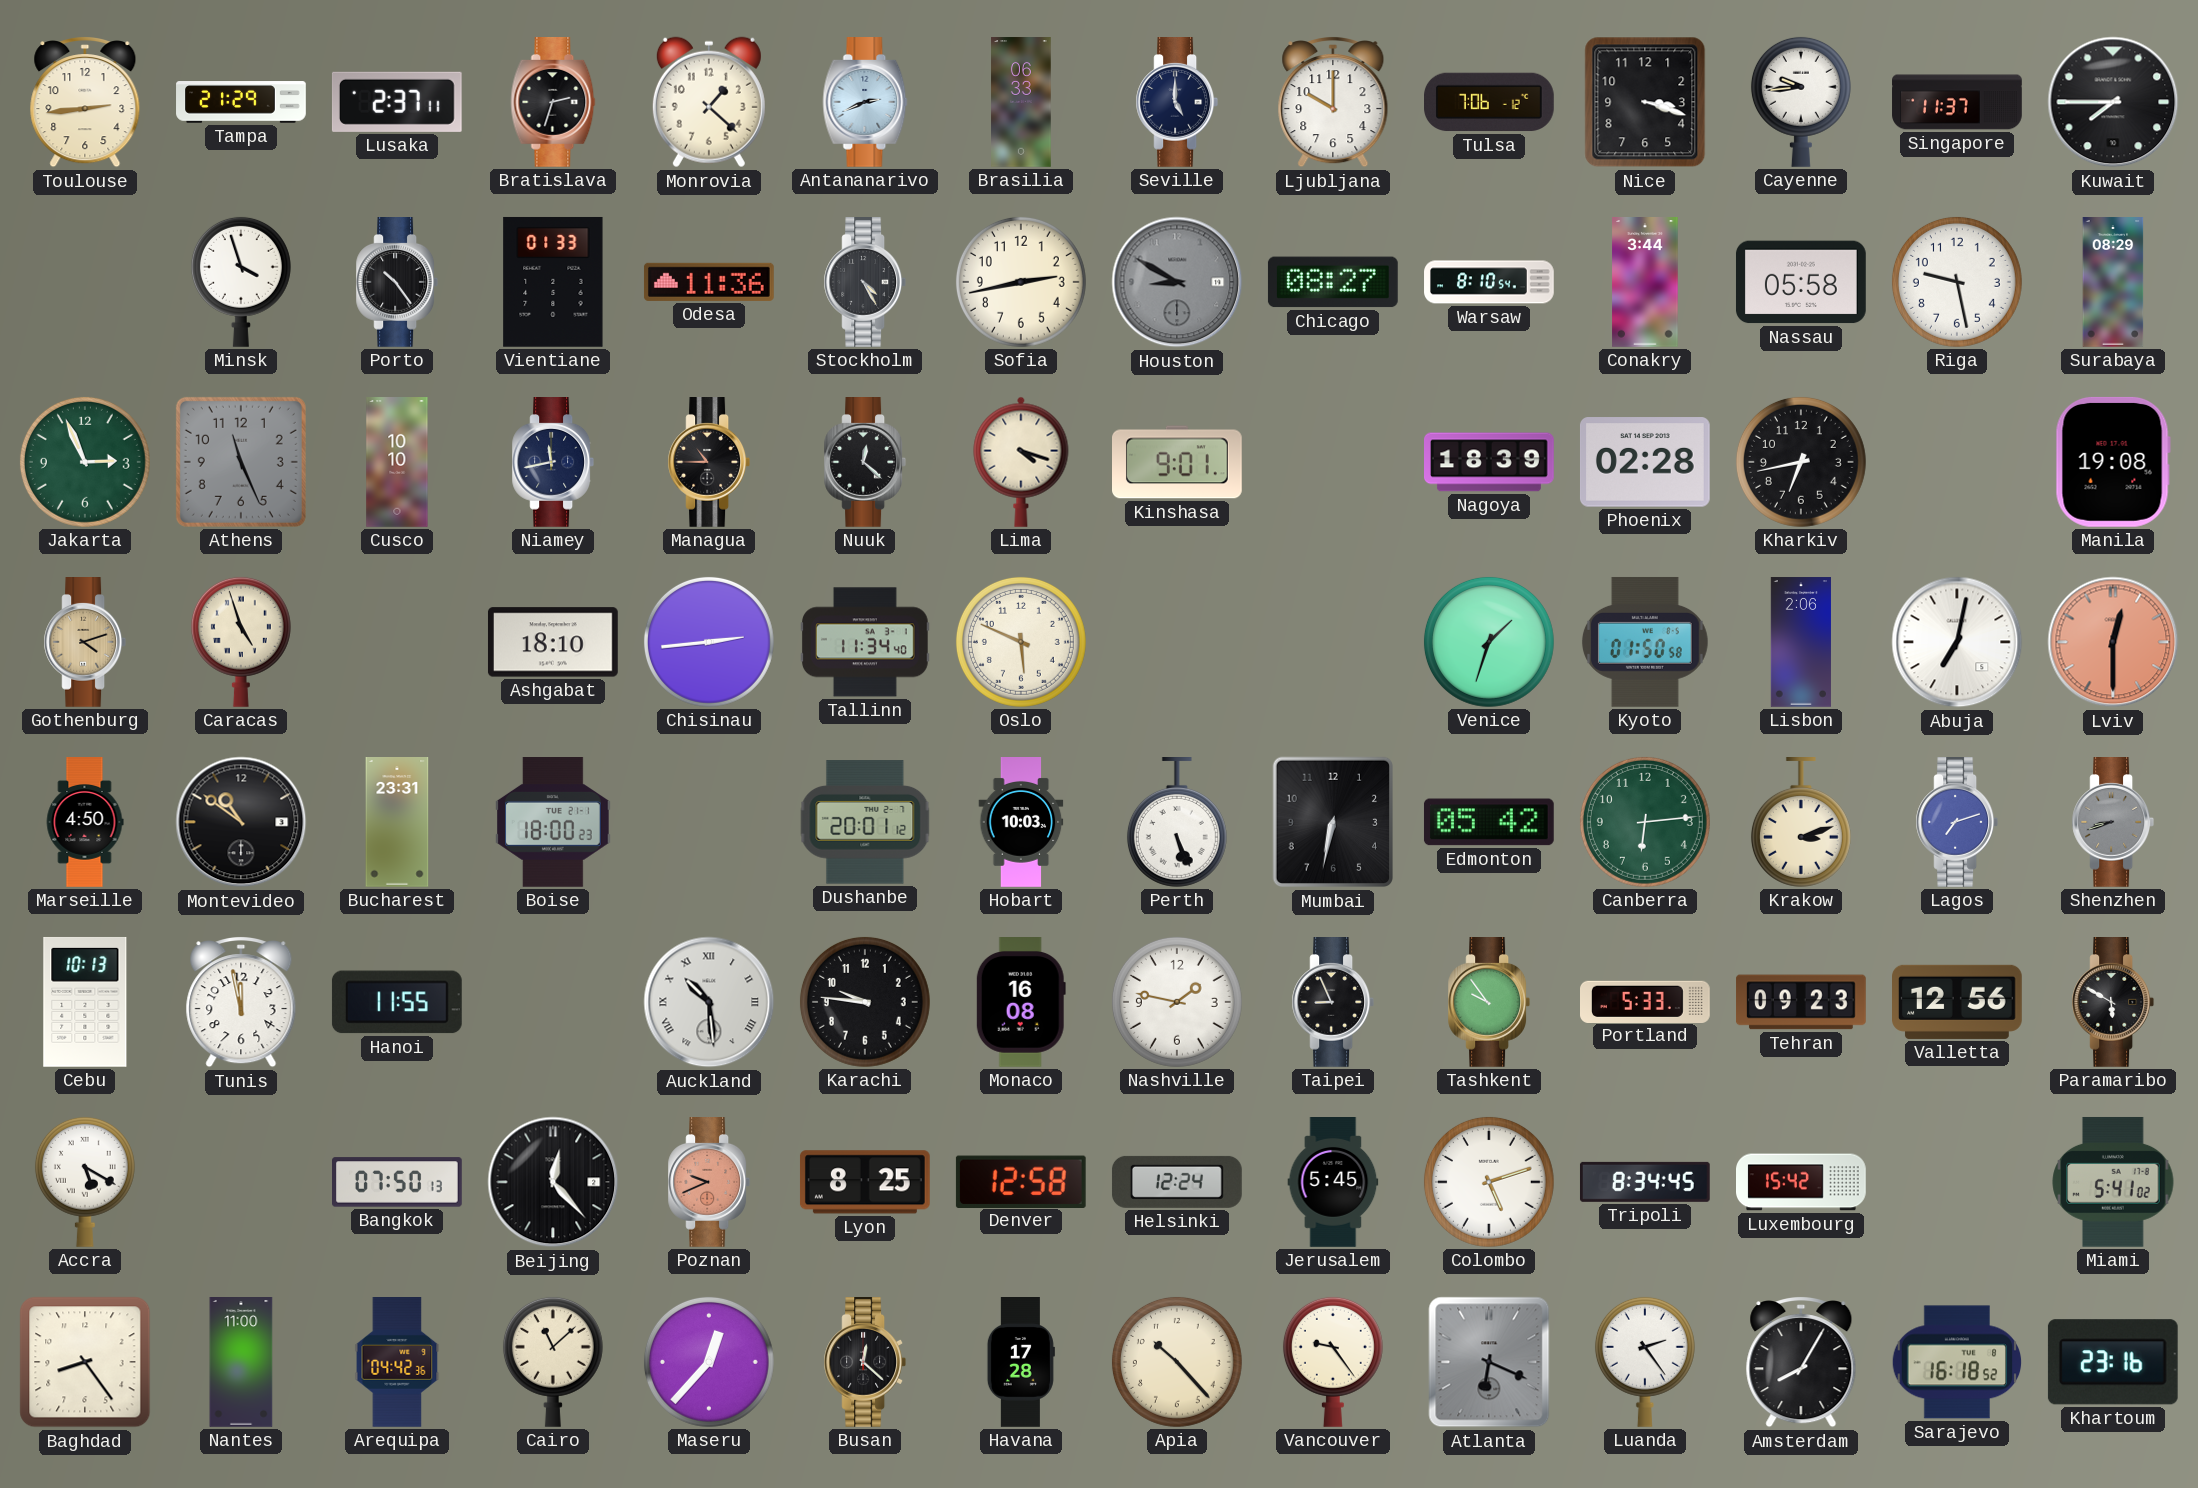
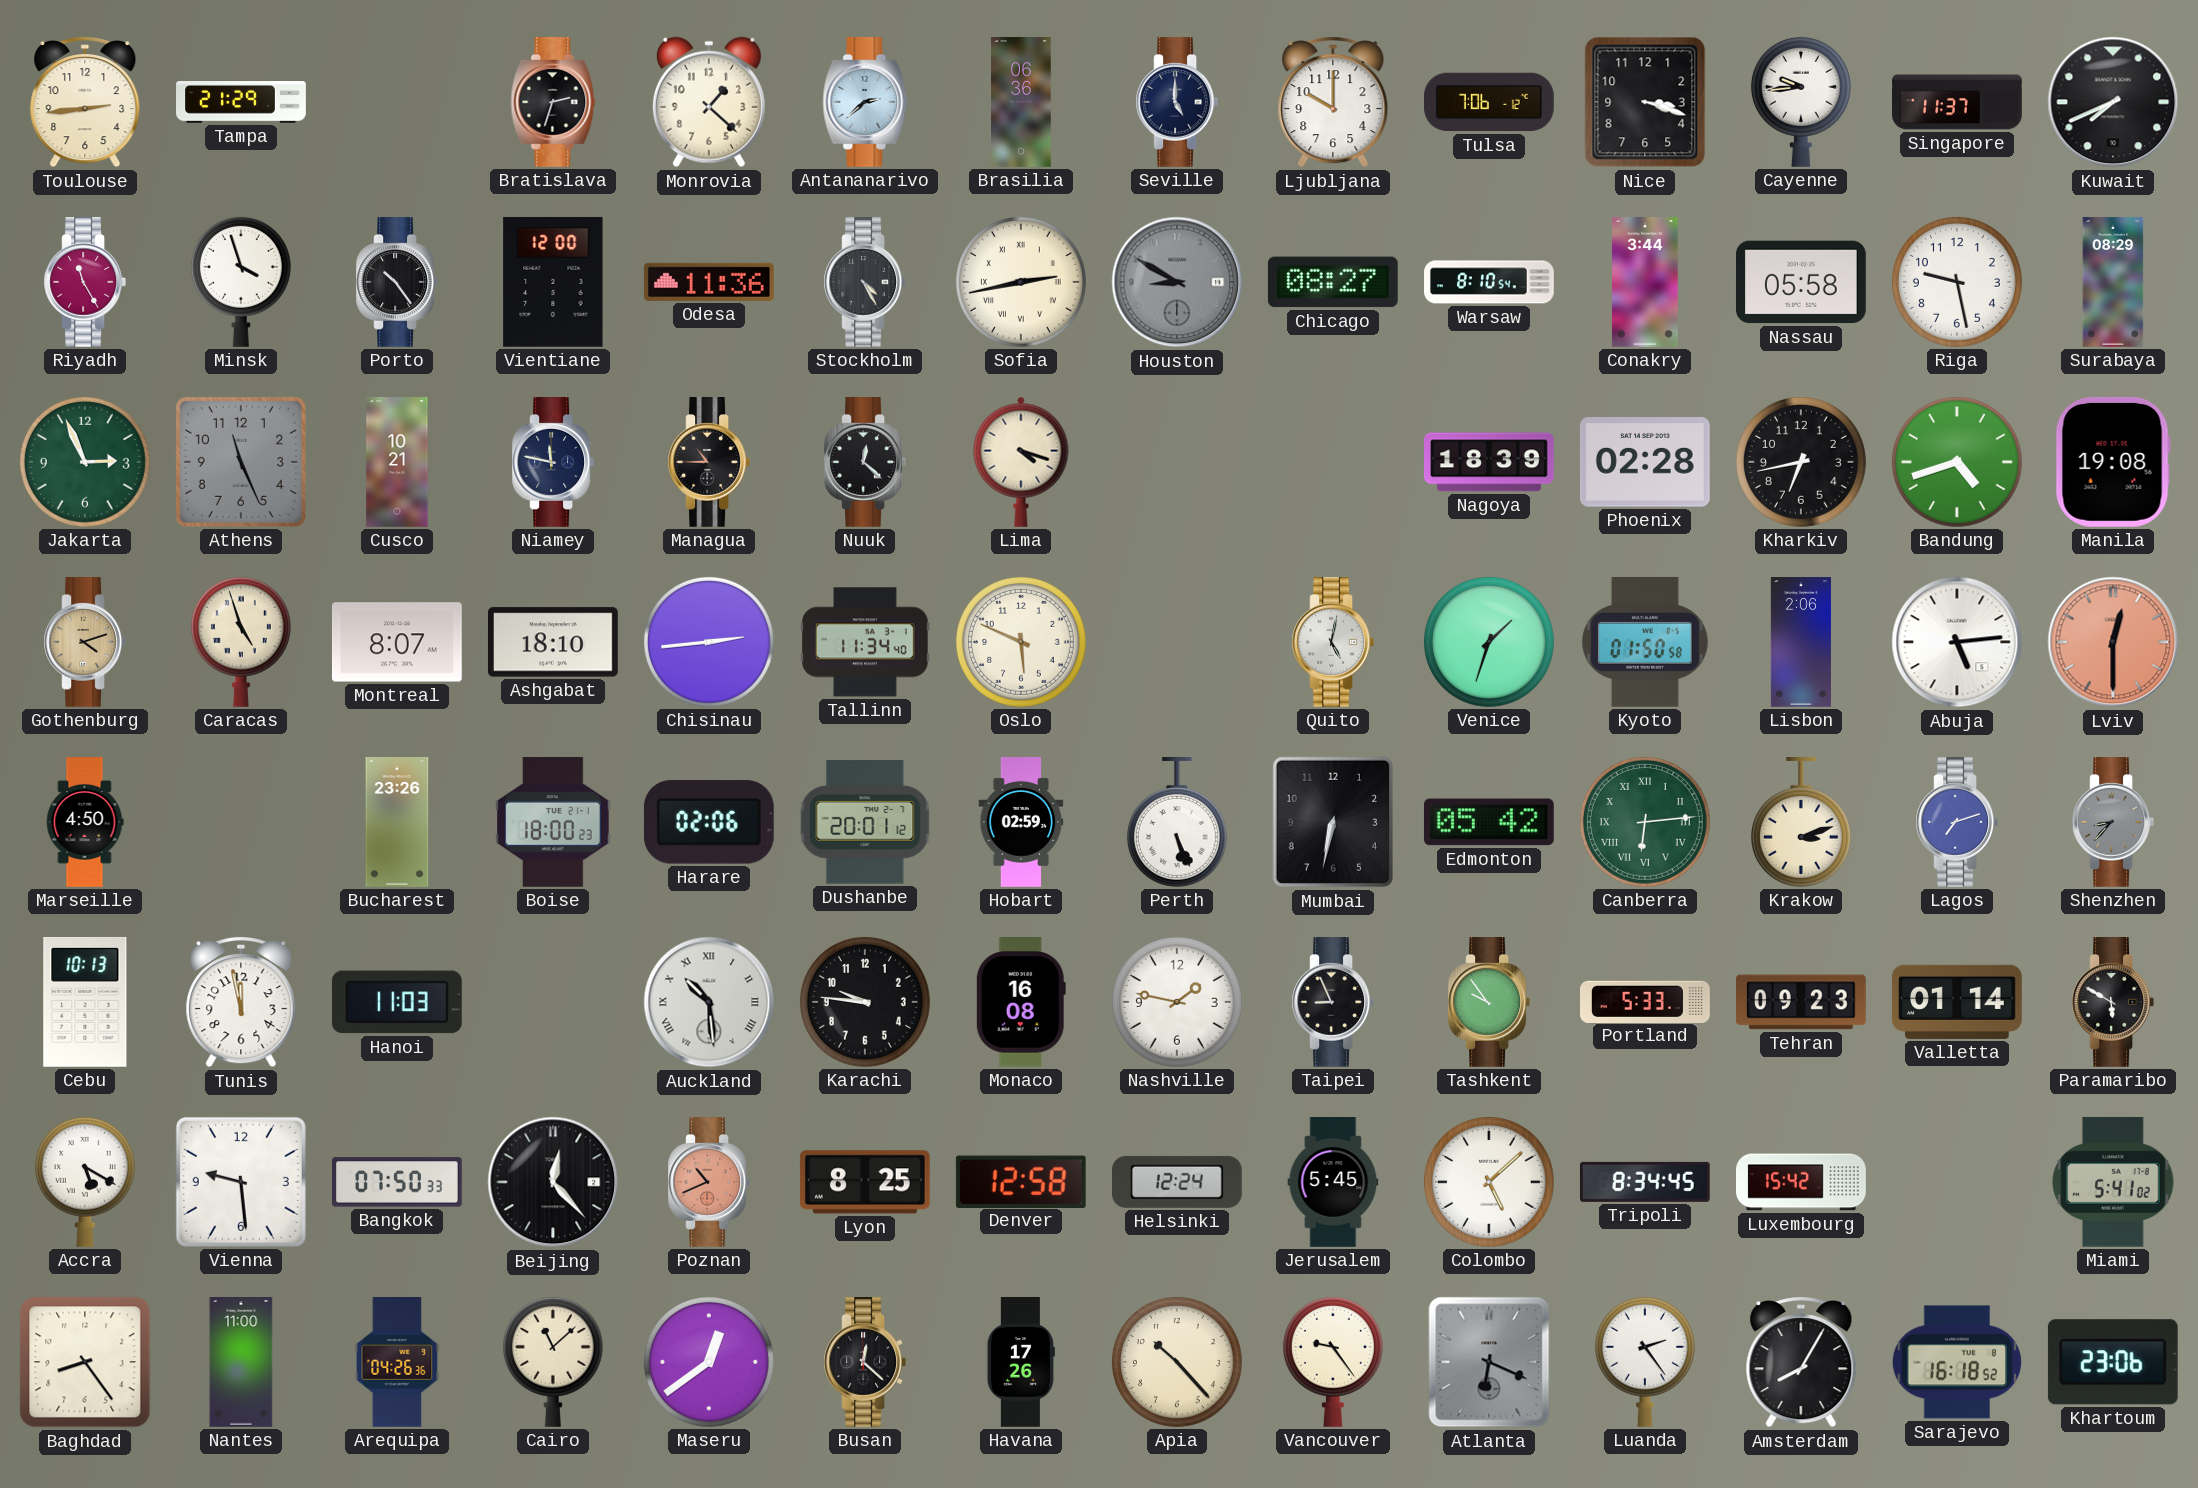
Lusaka: 2:37 -> none (397, 102)
Antananarivo: 2:41 -> 2:38 (865, 103)
Brasilia: 06:33 -> 06:36 (1021, 102)
Kuwait: 7:45 -> 7:41 (2113, 102)
Riyadh: none -> 11:25 (85, 283)
Vientiane: 01:33 -> 12:00 (553, 282)
Sofia numerals: Arabic -> Roman (1021, 282)
Cusco: 10:10 -> 10:21 (397, 462)
Niamey: 11:43 -> 11:47 (553, 463)
Kinshasa: 9:01 -> none (1178, 462)
Bandung: none -> 4:42 (1957, 462)
Montreal: none -> 8:07 (397, 642)
Quito: none -> 5:02 (1333, 643)
Abuja: 7:02 -> 5:14 (1957, 642)
Montevideo: 10:51 -> none (241, 822)
Bucharest: 23:31 -> 23:26 (397, 822)
Harare: none -> 02:06 (709, 822)
Hobart: 10:03 -> 02:59 (1021, 823)
Canberra numerals: Arabic -> Roman (1645, 822)
Shenzhen: 8:42 -> 8:37 (2113, 823)
Hanoi: 11:55 -> 11:03 (397, 1002)
Valletta: 12:56 -> 01:14 (1958, 1002)
Vienna: none -> 9:29 (241, 1182)
Bangkok: 07:50:13 -> 07:50:33 (398, 1182)
Poznan: 9:41 -> 10:41 (709, 1183)
Colombo: 5:12 -> 5:08 (1489, 1182)
Arequipa: 04:42 -> 04:26 (397, 1363)
Maseru: 12:37 -> 12:39 (709, 1362)
Havana: 17:28 -> 17:26 (1021, 1362)
Khartoum: 23:16 -> 23:06 (2113, 1362)
